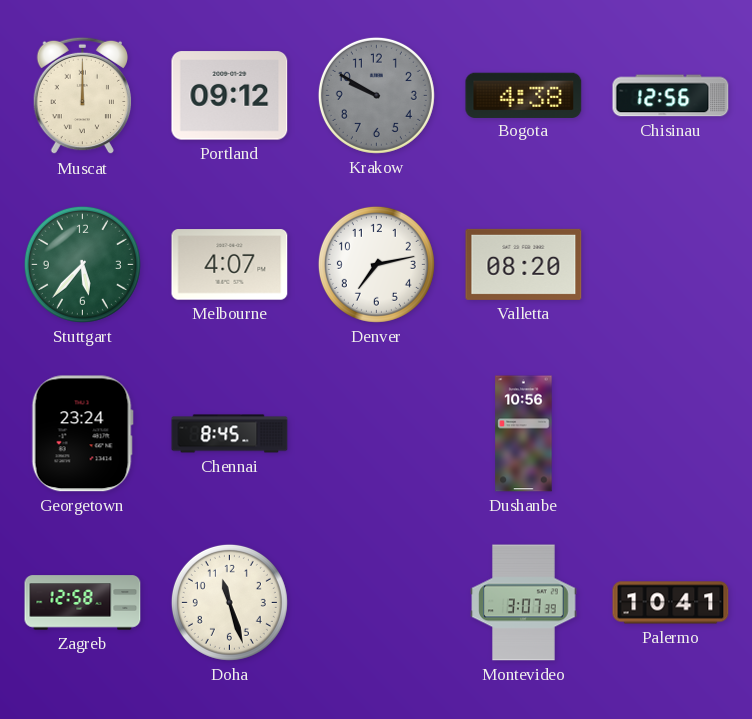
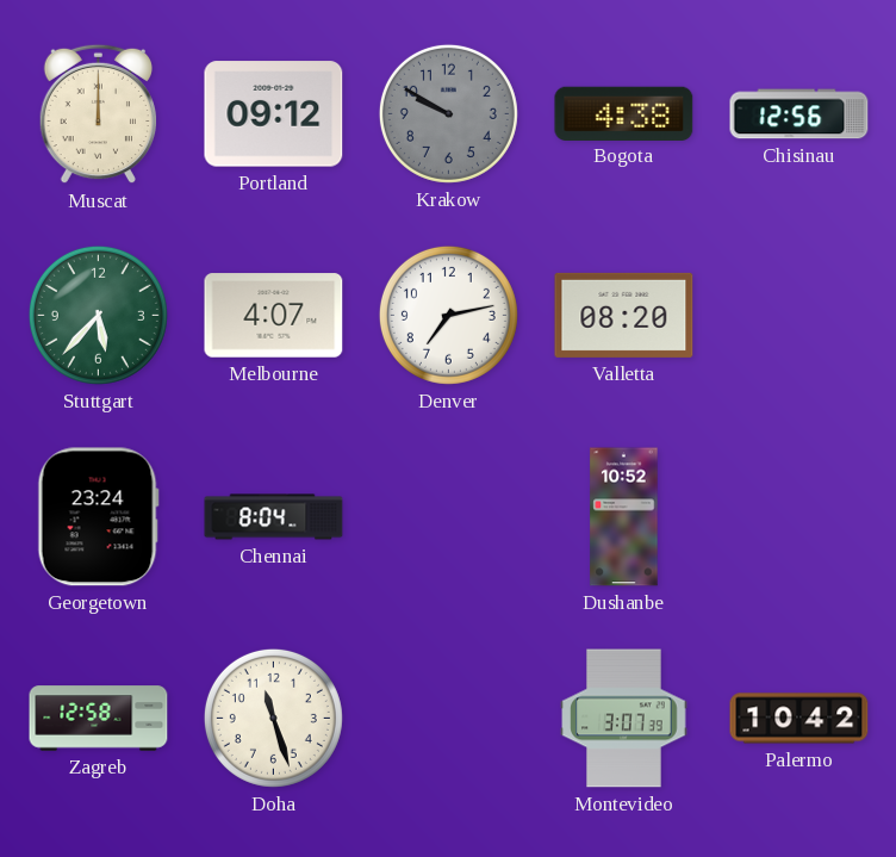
Chennai: 8:45 -> 8:04 (274, 517)
Dushanbe: 10:56 -> 10:52 (624, 517)
Palermo: 10:41 -> 10:42 (799, 719)
